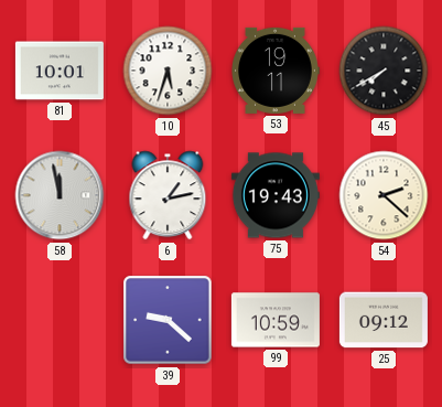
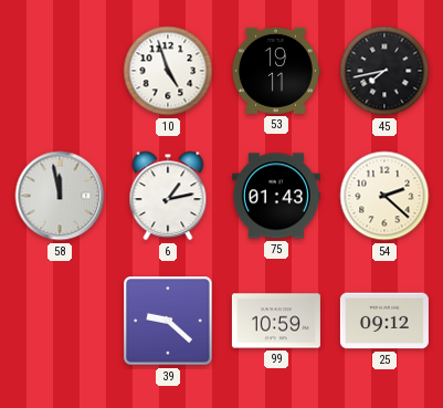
81: 10:01 -> none (60, 71)
10: 5:33 -> 4:57 (168, 71)
45: 7:40 -> 7:43 (384, 71)
75: 19:43 -> 01:43 (276, 196)
